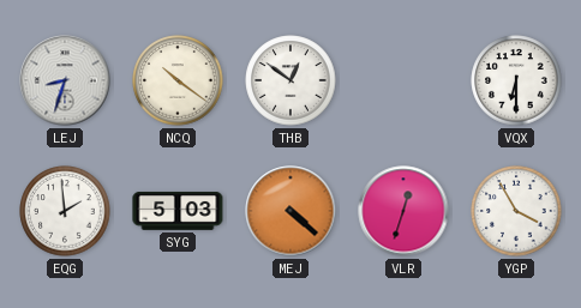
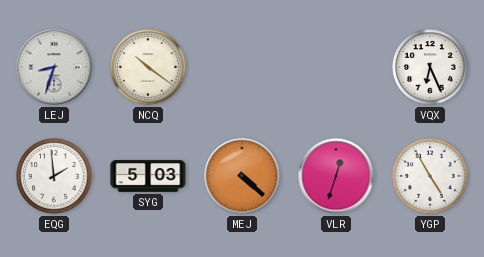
THB: 12:51 -> none (290, 80)
VQX: 6:30 -> 6:26 (430, 67)
YGP: 3:55 -> 4:55 (430, 176)
